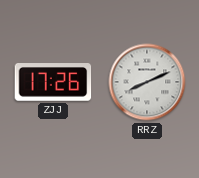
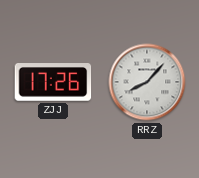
RRZ: 8:11 -> 8:07 (147, 82)
